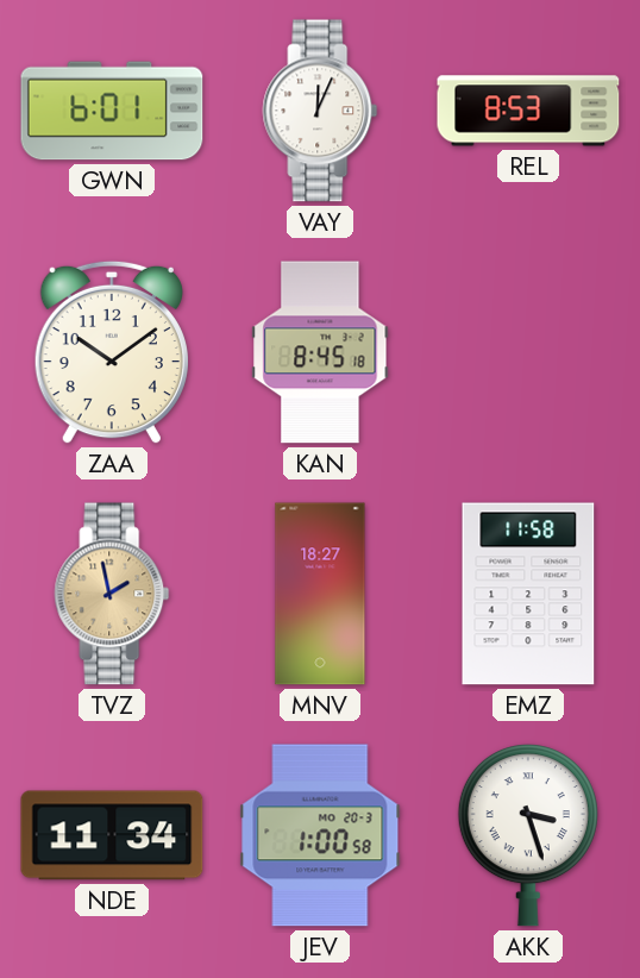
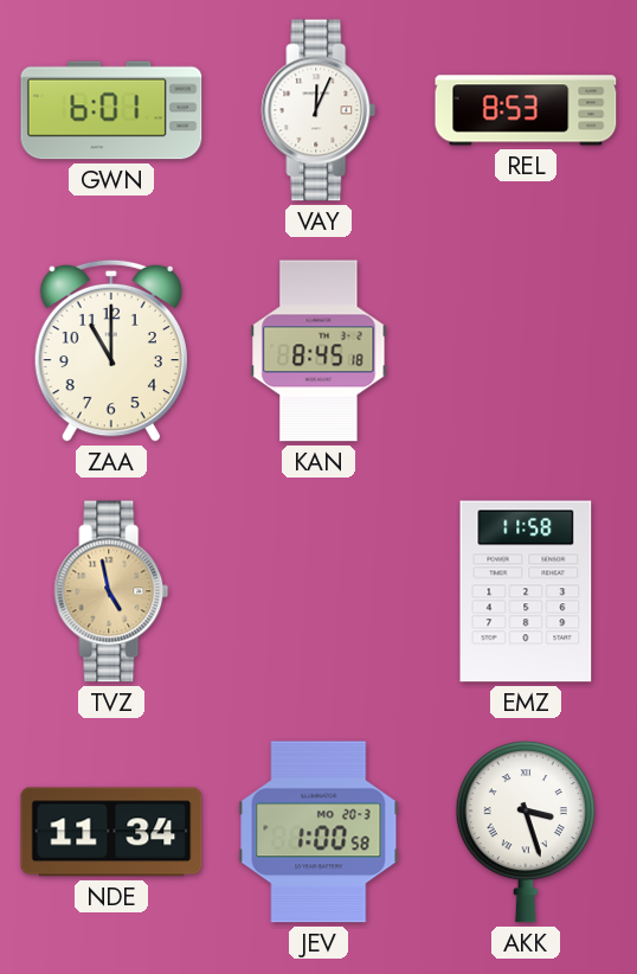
ZAA: 10:09 -> 11:00 (111, 351)
TVZ: 1:58 -> 4:58 (111, 591)
MNV: 18:27 -> none (320, 594)
